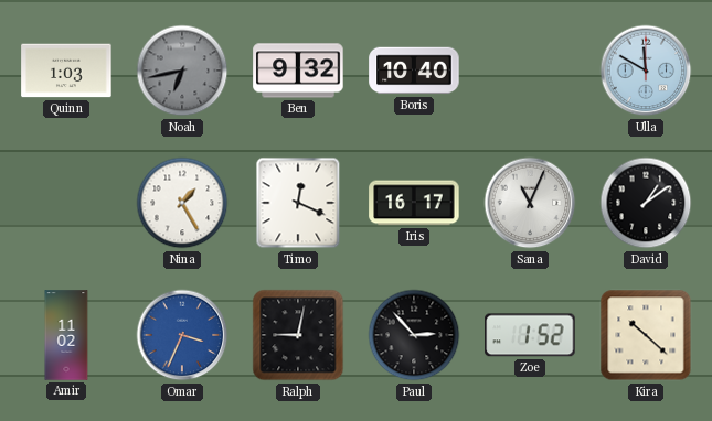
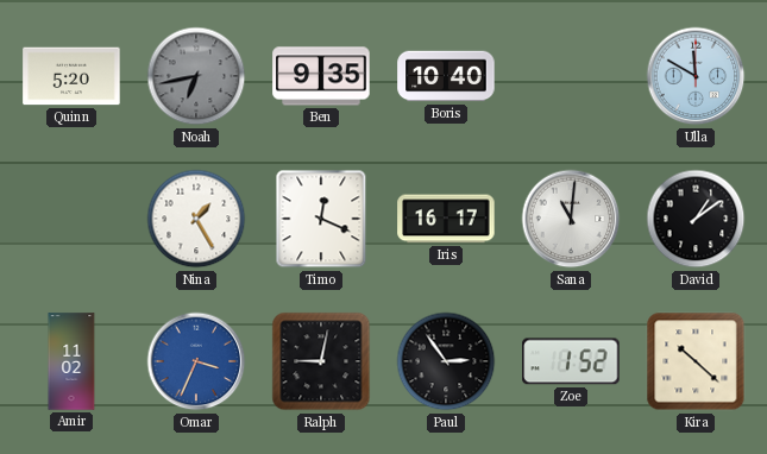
Quinn: 1:03 -> 5:20 (71, 76)
Ben: 9:32 -> 9:35 (321, 76)
Sana: 11:04 -> 11:01 (571, 219)
Paul: 2:53 -> 2:54 (446, 361)
